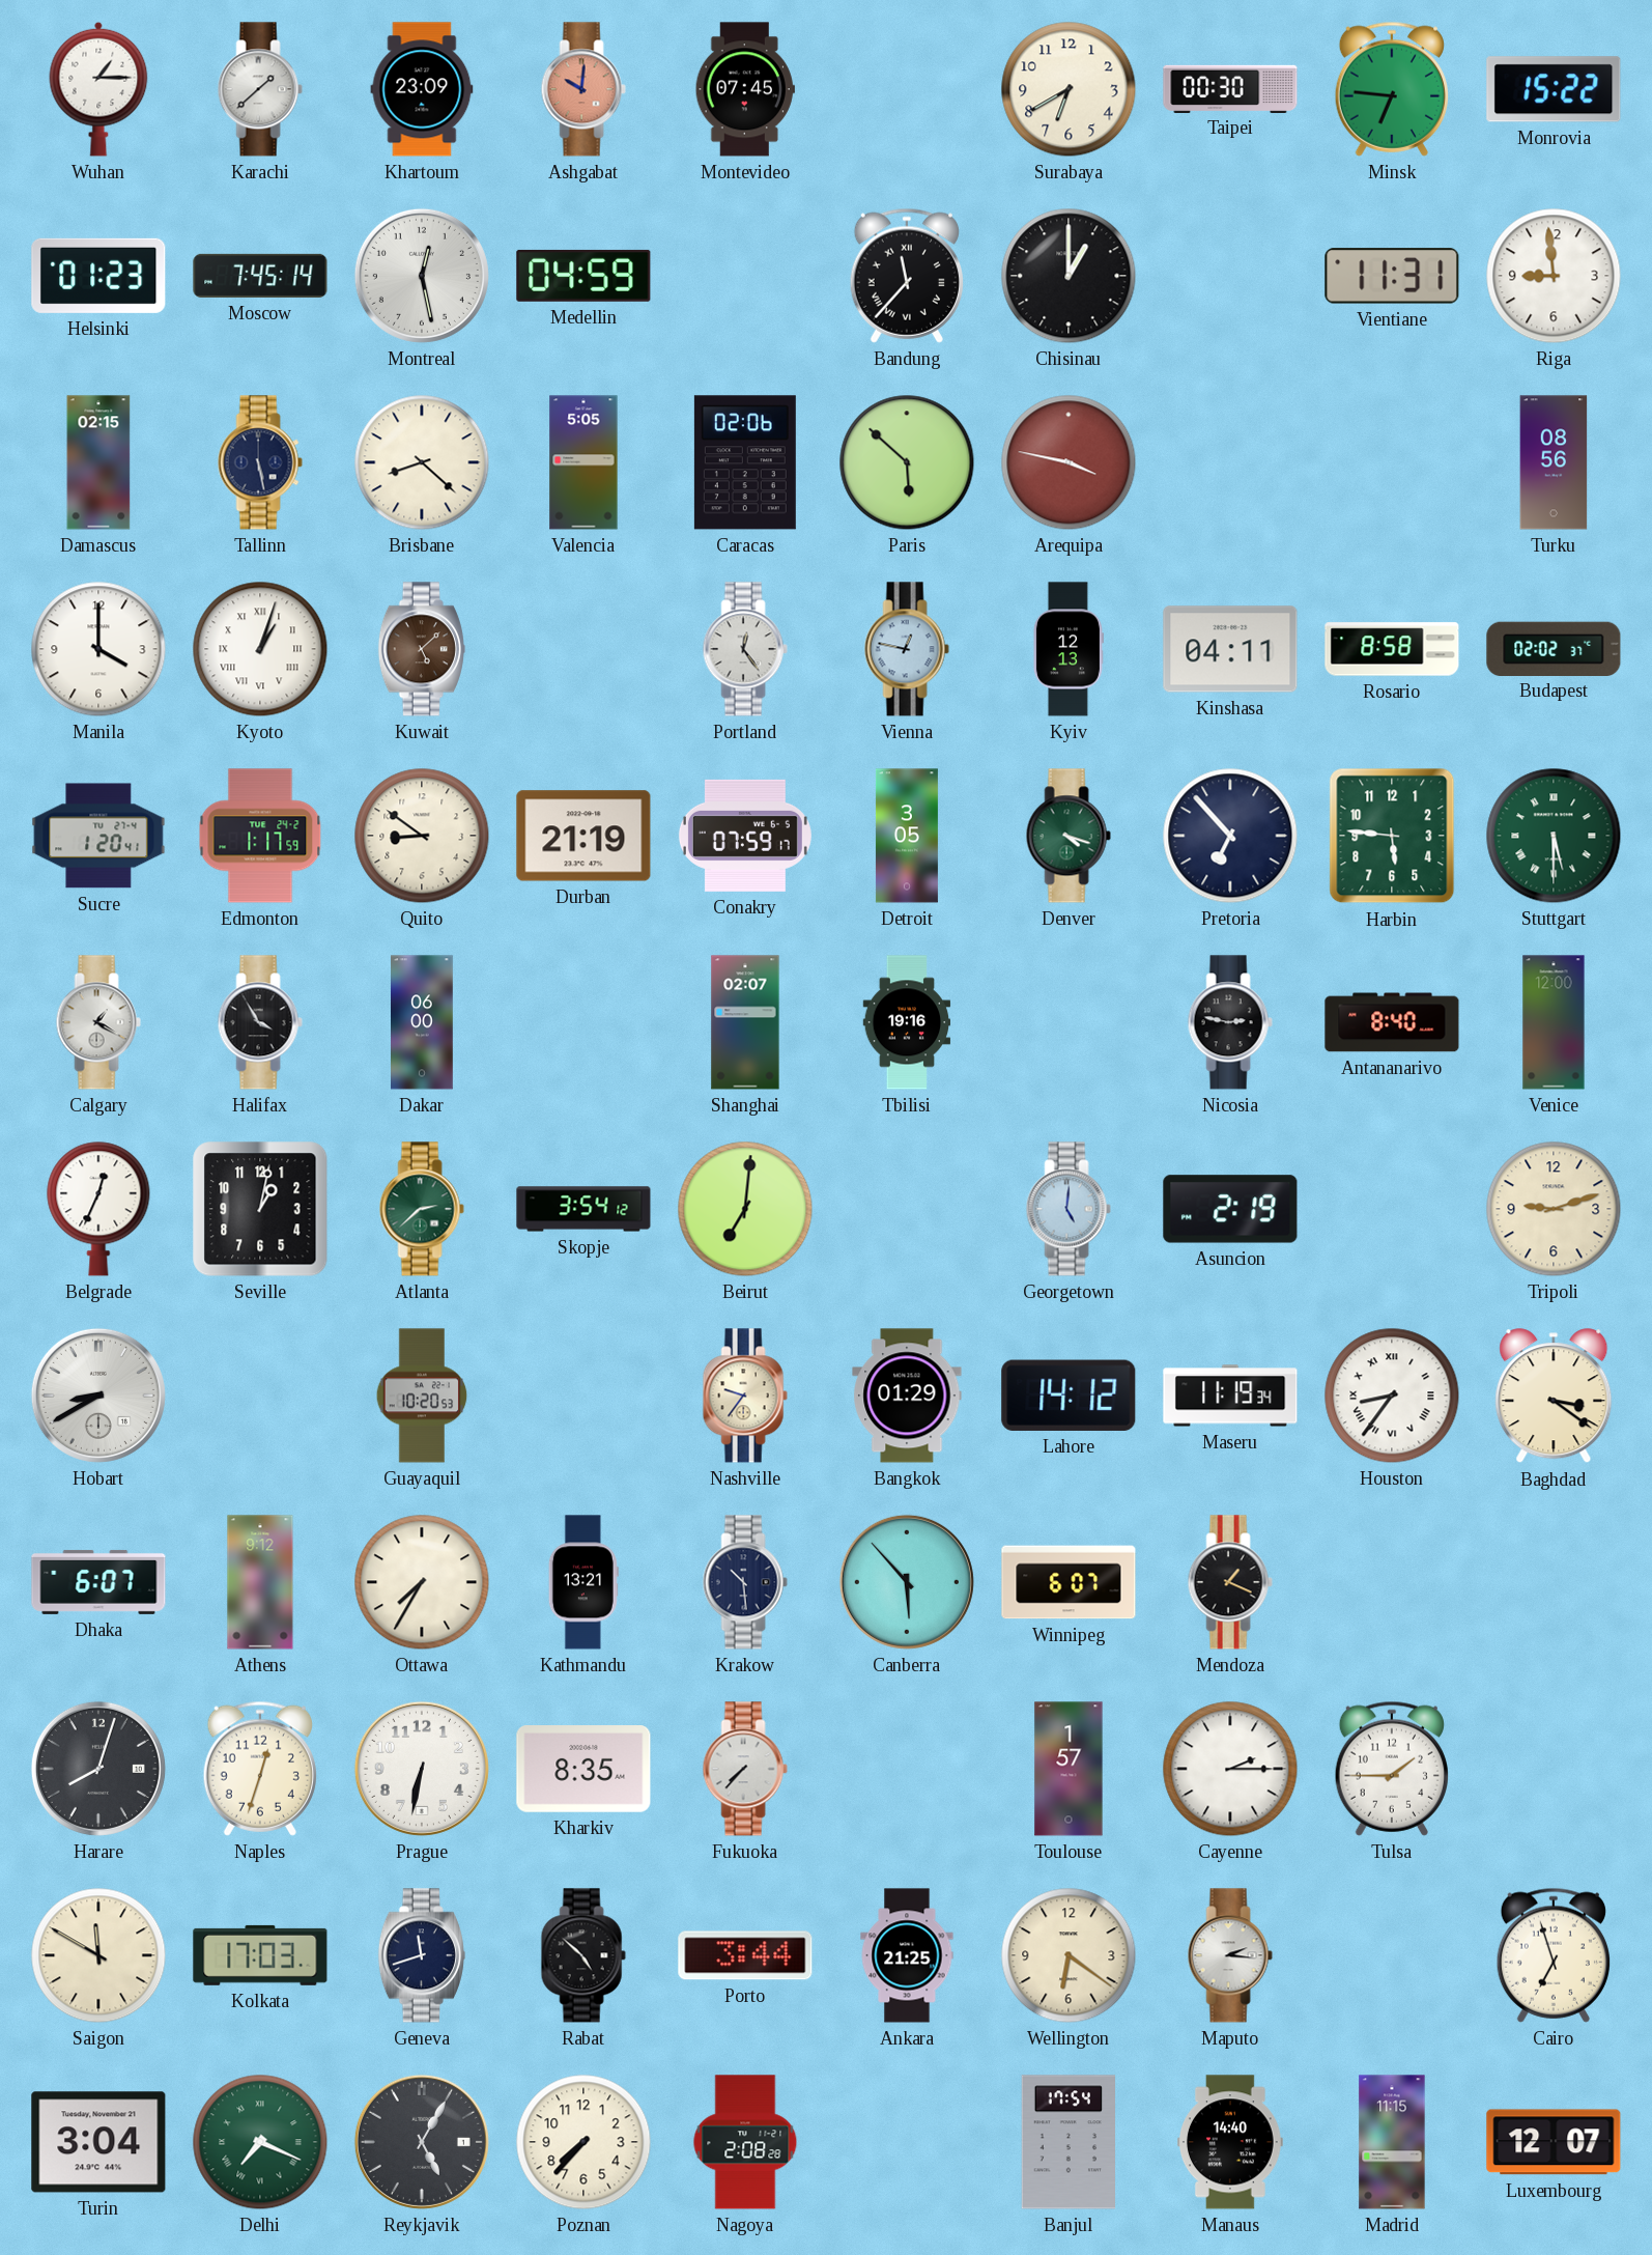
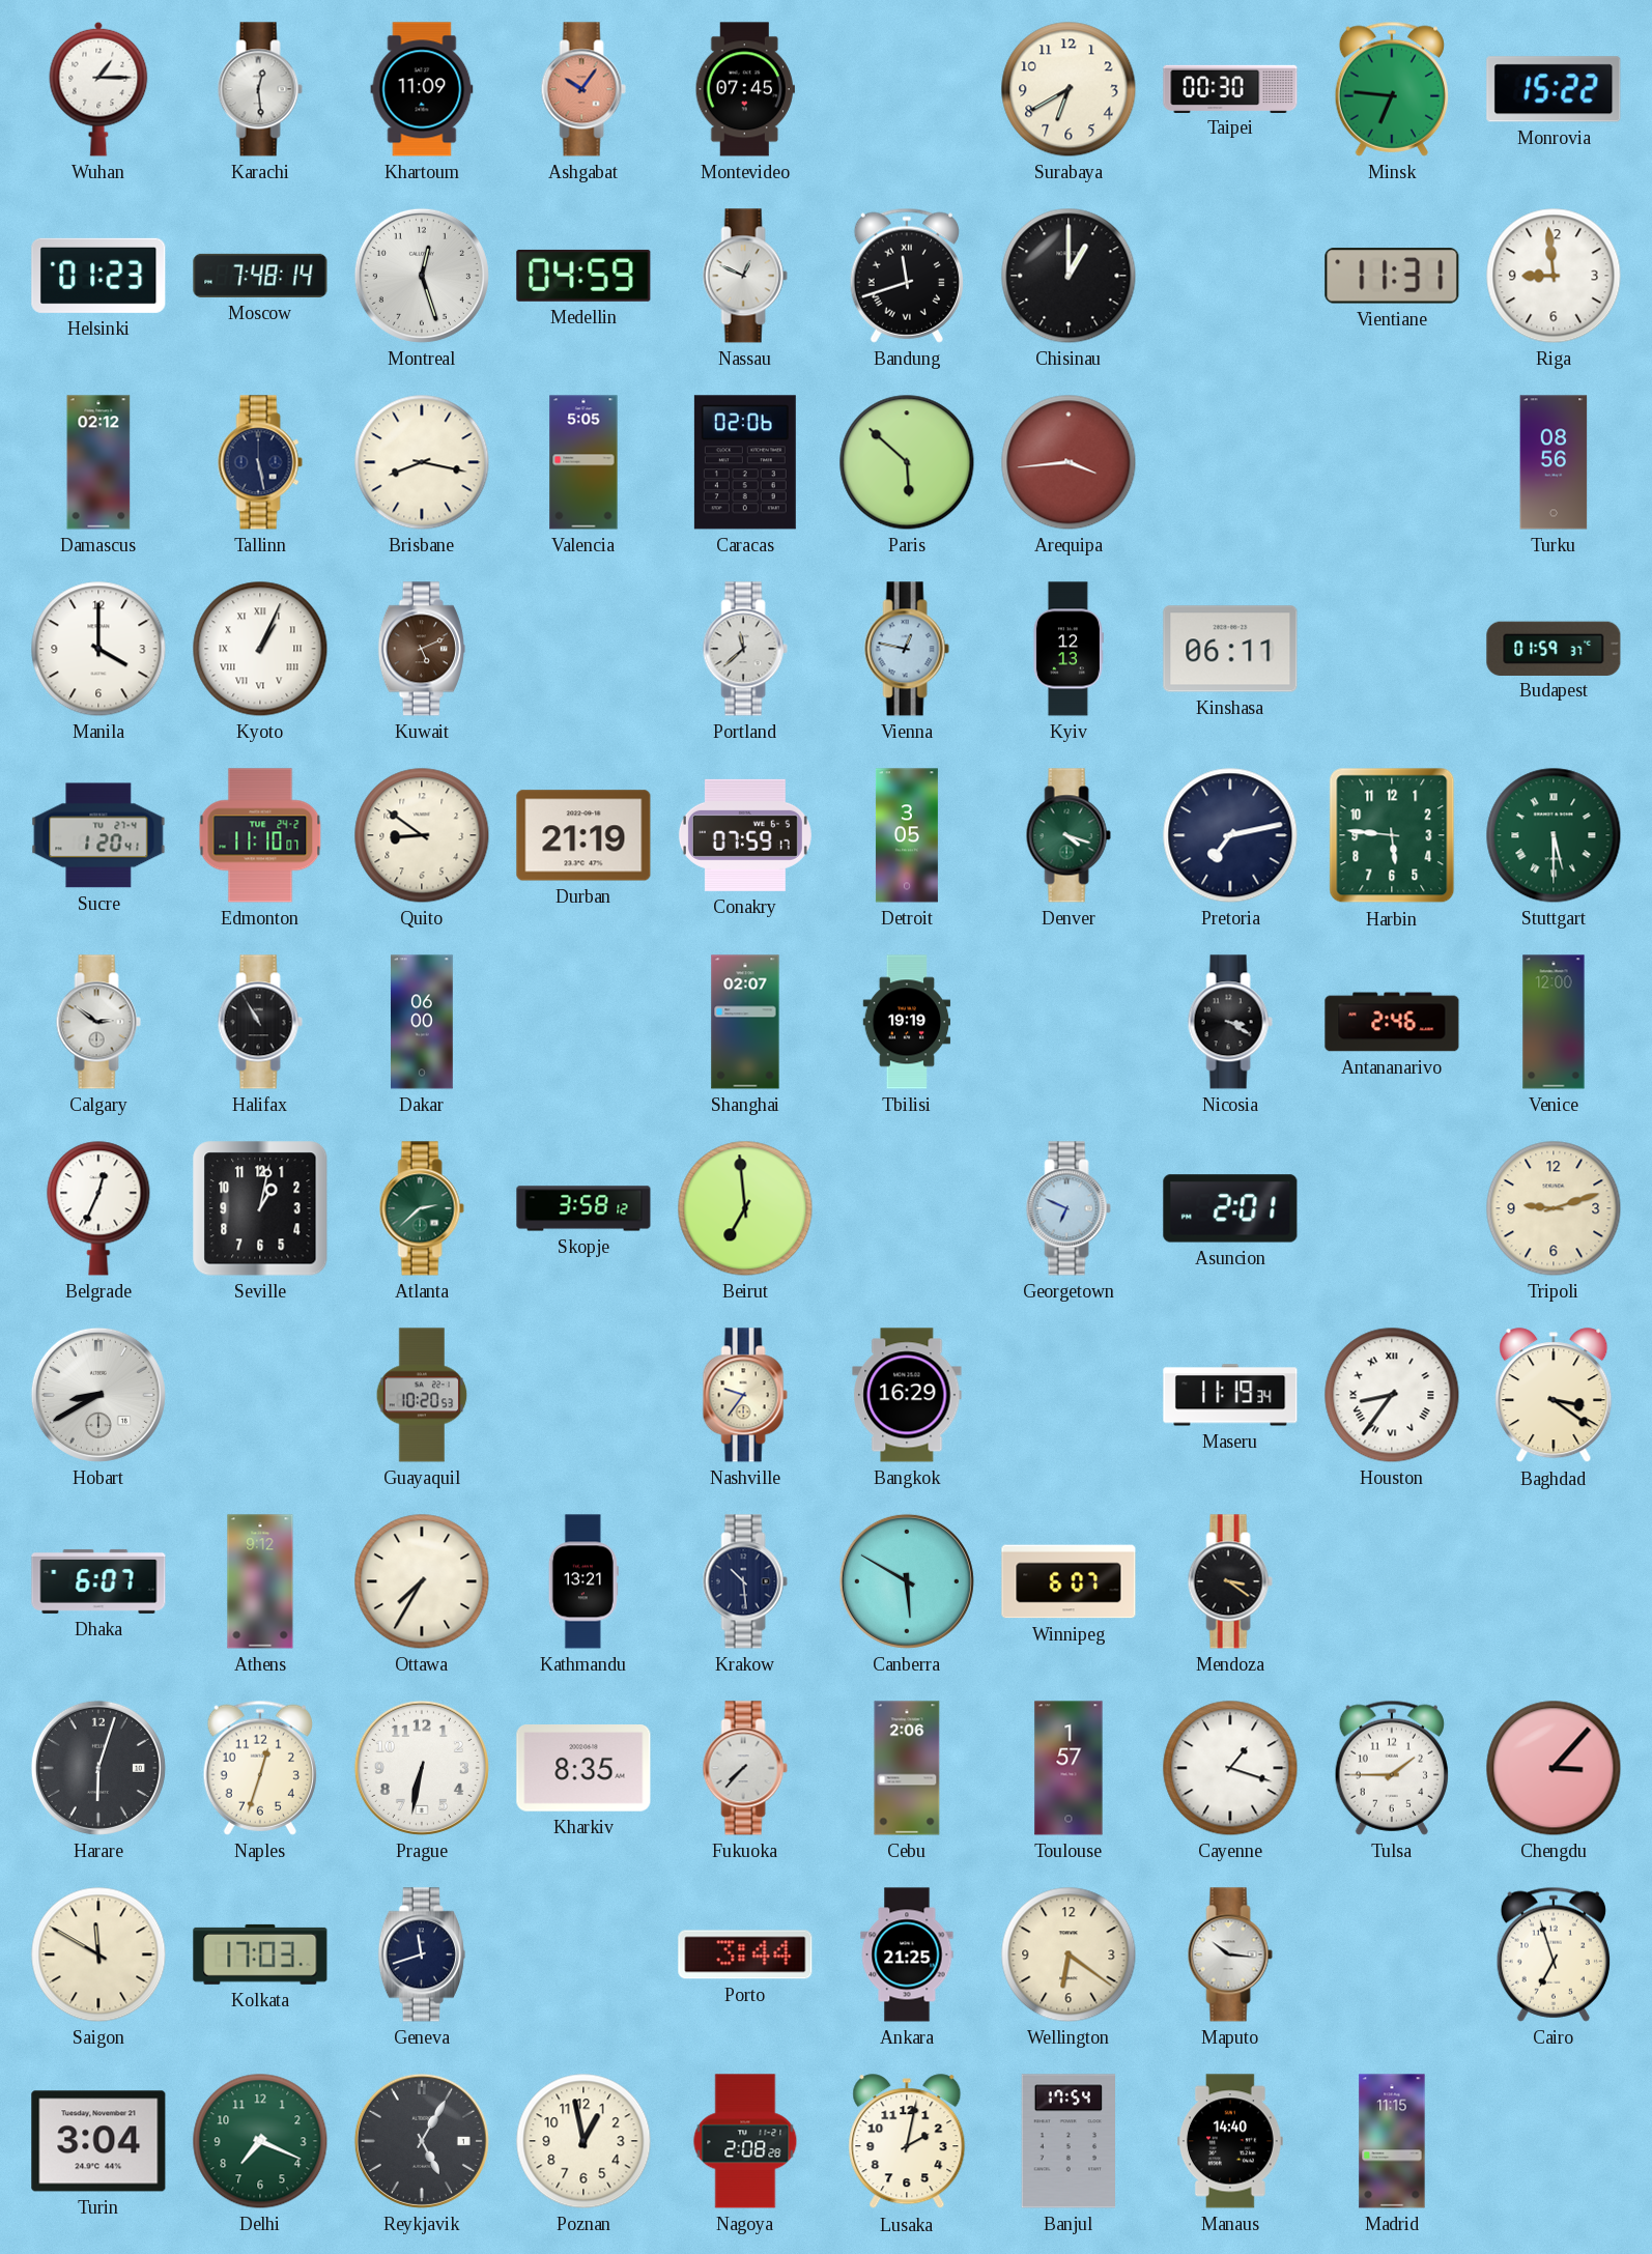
Karachi: 1:38 -> 12:29 (260, 89)
Khartoum: 23:09 -> 11:09 (422, 89)
Ashgabat: 10:01 -> 10:06 (583, 89)
Moscow: 7:45 -> 7:48 (260, 276)
Montreal: 12:28 -> 12:27 (422, 276)
Nassau: none -> 12:49 (745, 276)
Bandung: 11:37 -> 11:42 (907, 276)
Damascus: 02:15 -> 02:12 (98, 462)
Brisbane: 8:22 -> 8:17 (422, 462)
Arequipa: 3:47 -> 3:44 (1069, 462)
Kyoto: 1:03 -> 1:04 (260, 649)
Kuwait: 5:08 -> 5:11 (422, 649)
Portland: 12:24 -> 11:38 (745, 649)
Kinshasa: 04:11 -> 06:11 (1230, 649)
Rosario: 8:58 -> none (1392, 649)
Budapest: 02:02 -> 01:59 (1554, 648)
Edmonton: 1:17 -> 11:10 (260, 835)
Pretoria: 6:53 -> 7:13 (1230, 835)
Calgary: 1:20 -> 2:51 (98, 1022)
Halifax: 3:55 -> 10:55 (260, 1022)
Tbilisi: 19:16 -> 19:19 (907, 1022)
Nicosia: 2:47 -> 3:20 (1230, 1022)
Antananarivo: 8:40 -> 2:46 (1392, 1022)
Skopje: 3:54 -> 3:58 (583, 1208)
Beirut: 7:01 -> 6:59 (745, 1208)
Georgetown: 5:01 -> 6:49 (1069, 1208)
Asuncion: 2:19 -> 2:01 (1230, 1208)
Bangkok: 01:29 -> 16:29 (907, 1395)
Lahore: 14:12 -> none (1069, 1396)
Canberra: 5:53 -> 5:50 (907, 1581)
Mendoza: 1:19 -> 3:21 (1230, 1581)
Harare: 8:03 -> 6:03 (98, 1768)
Cebu: none -> 2:06 (907, 1768)
Cayenne: 2:15 -> 1:18 (1230, 1768)
Chengdu: none -> 3:07 (1554, 1768)
Rabat: 4:52 -> none (583, 1955)
Maputo: 2:16 -> 10:16 (1230, 1955)
Delhi numerals: Roman -> Arabic (260, 2141)
Poznan: 7:37 -> 12:58 (583, 2141)
Lusaka: none -> 2:02 (907, 2142)
Luxembourg: 12:07 -> none (1554, 2142)
